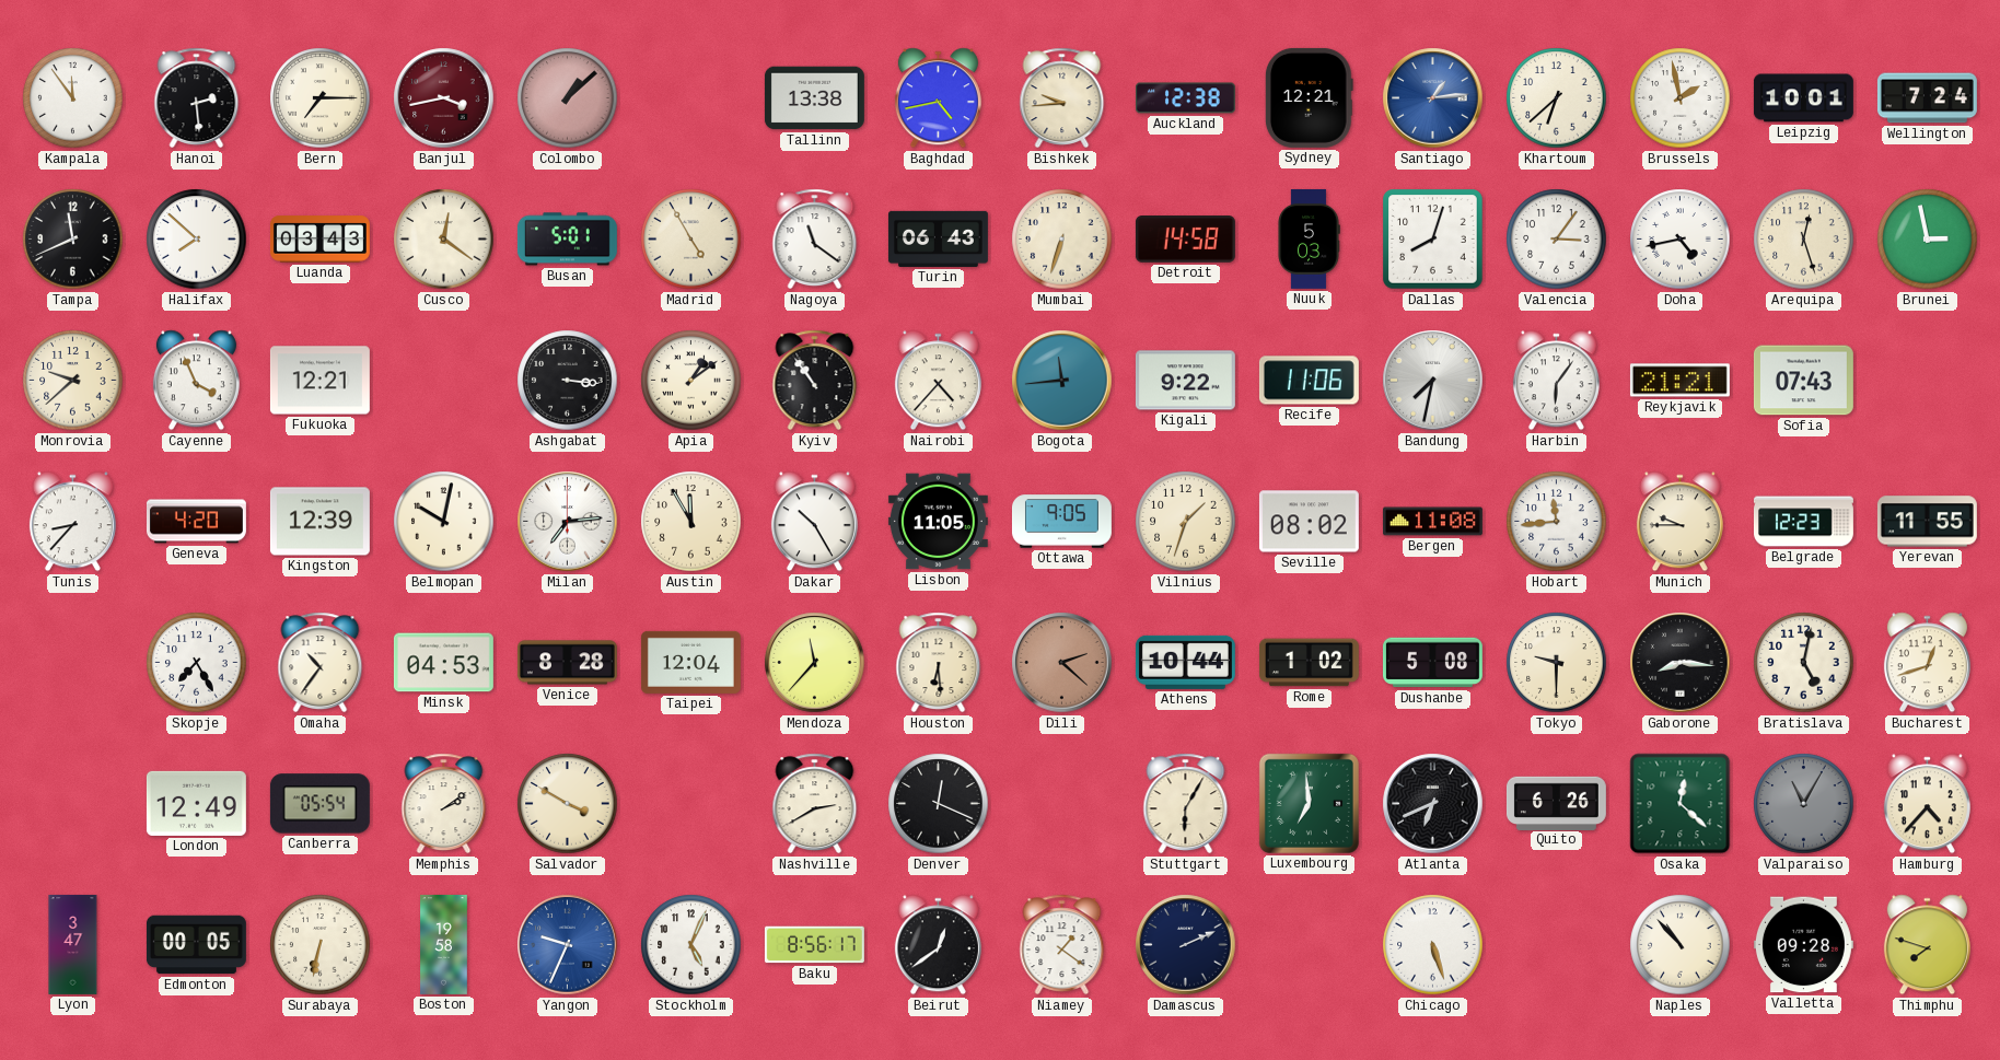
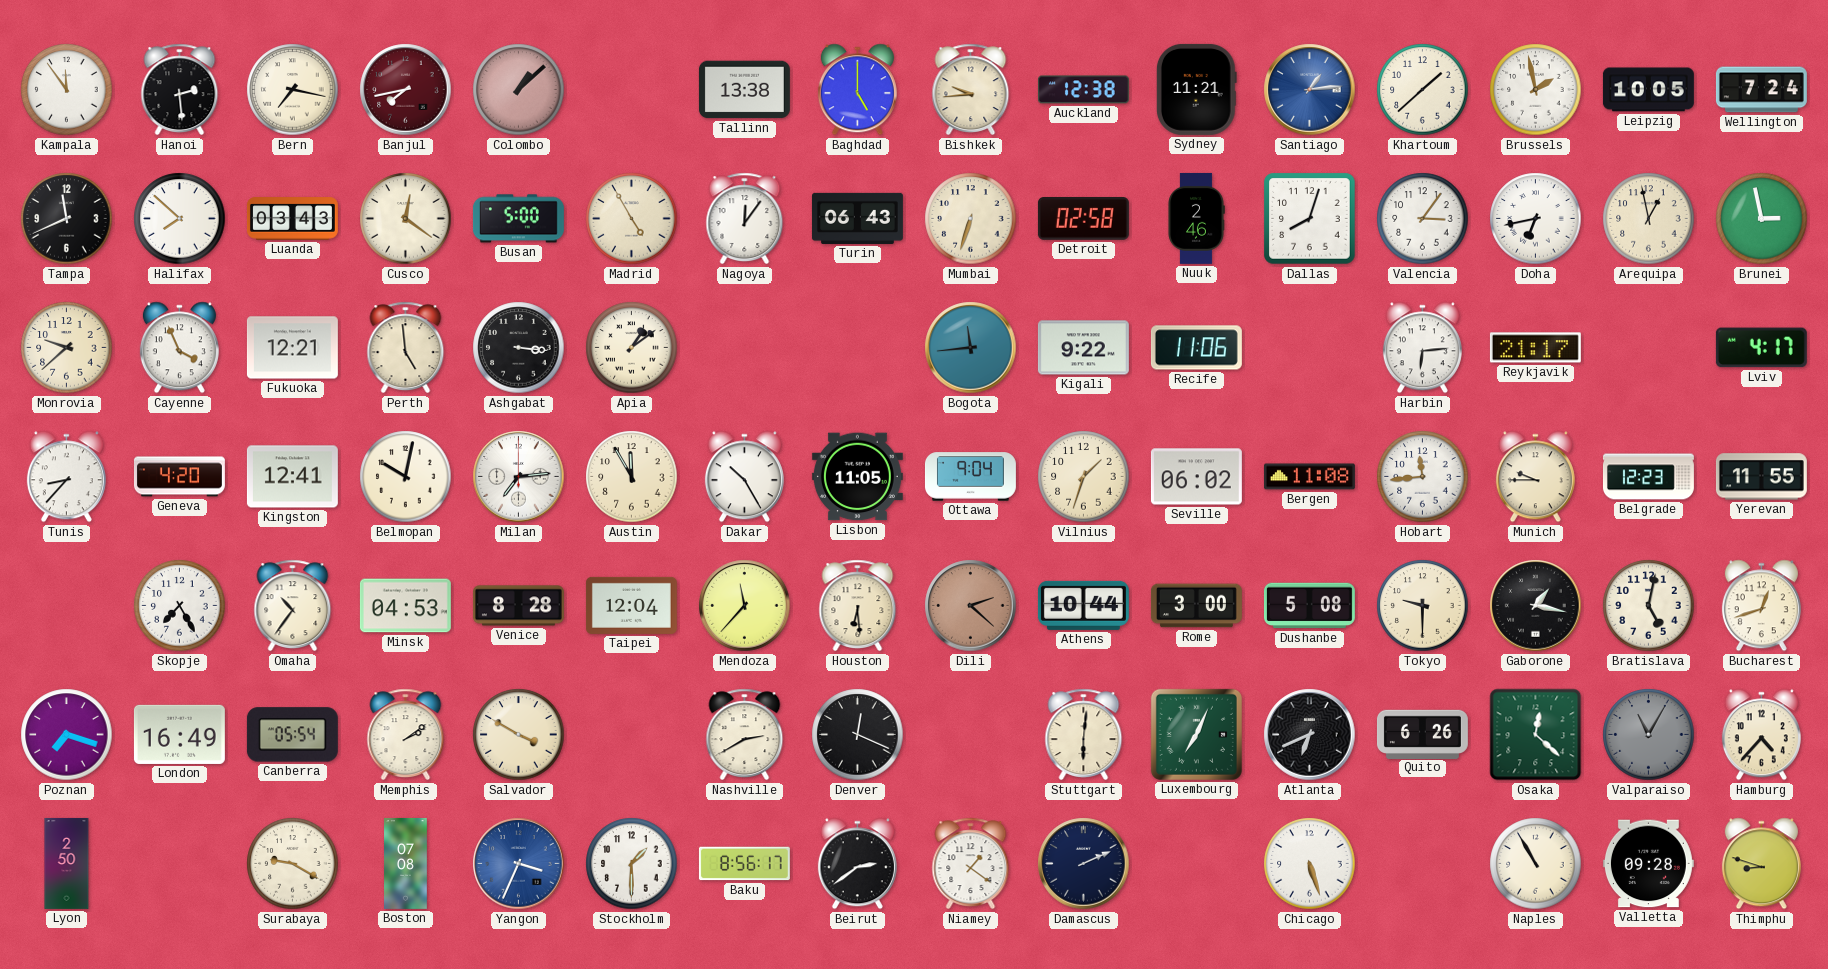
Bern: 7:15 -> 7:17 (293, 90)
Banjul: 3:43 -> 7:43 (406, 90)
Baghdad: 4:43 -> 5:00 (857, 90)
Sydney: 12:21 -> 11:21 (1196, 89)
Khartoum: 6:38 -> 1:38 (1423, 90)
Leipzig: 10:01 -> 10:05 (1648, 90)
Busan: 5:01 -> 5:00 (518, 219)
Nagoya: 11:21 -> 12:06 (745, 219)
Detroit: 14:58 -> 02:58 (1083, 219)
Nuuk: 5:03 -> 2:46 (1196, 218)
Doha: 4:43 -> 6:43 (1536, 219)
Arequipa: 12:27 -> 12:58 (1649, 219)
Perth: none -> 4:59 (406, 348)
Kyiv: 10:54 -> none (815, 381)
Nairobi: 4:37 -> none (938, 381)
Bandung: 7:32 -> none (1433, 381)
Harbin: 6:06 -> 6:14 (1422, 348)
Reykjavik: 21:21 -> 21:17 (1535, 348)
Sofia: 07:43 -> none (1803, 381)
Lviv: none -> 4:17 (1761, 348)
Kingston: 12:39 -> 12:41 (292, 477)
Ottawa: 9:05 -> 9:04 (970, 477)
Seville: 08:02 -> 06:02 (1196, 477)
Rome: 1:02 -> 3:00 (1196, 606)
Gaborone: 8:16 -> 1:17 (1536, 606)
Poznan: none -> 7:18 (67, 735)
London: 12:49 -> 16:49 (179, 734)
Stuttgart: 6:05 -> 6:01 (1084, 735)
Luxembourg: 6:59 -> 7:04 (1196, 734)
Lyon: 3:47 -> 2:50 (67, 863)
Edmonton: 00:05 -> none (196, 945)
Surabaya: 6:32 -> 9:20 (293, 864)
Boston: 19:58 -> 07:08 (406, 863)
Yangon: 9:34 -> 3:34 (519, 864)
Stockholm: 5:04 -> 1:30 (632, 864)
Beirut: 12:39 -> 2:39 (857, 864)
Naples: 10:53 -> 10:55 (1536, 864)
Thimphu: 7:48 -> 8:48 (1761, 864)
